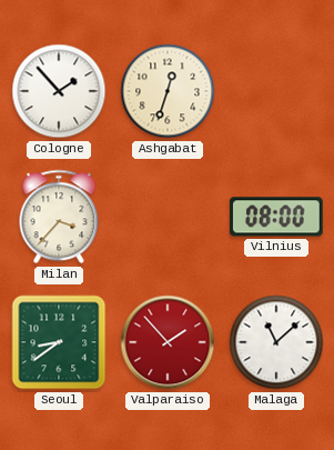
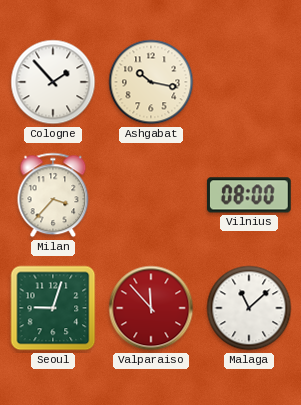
Ashgabat: 12:33 -> 10:17 (151, 82)
Seoul: 8:39 -> 9:03 (53, 308)
Valparaiso: 1:53 -> 11:53 (151, 308)
